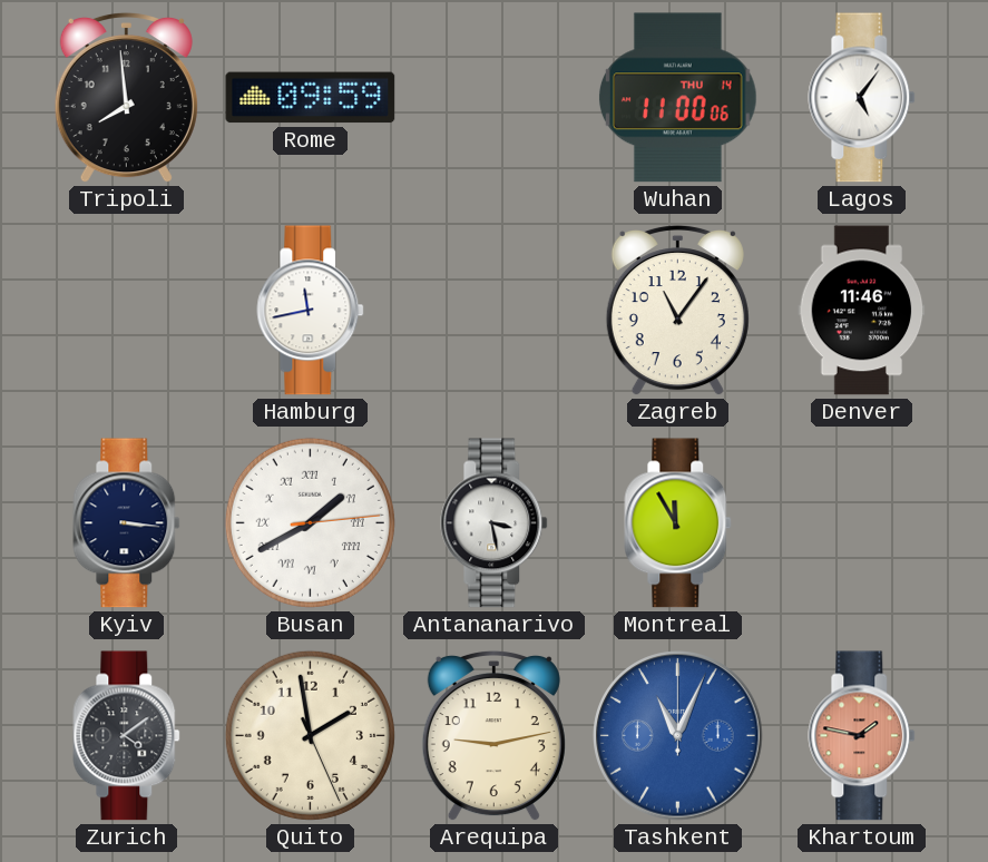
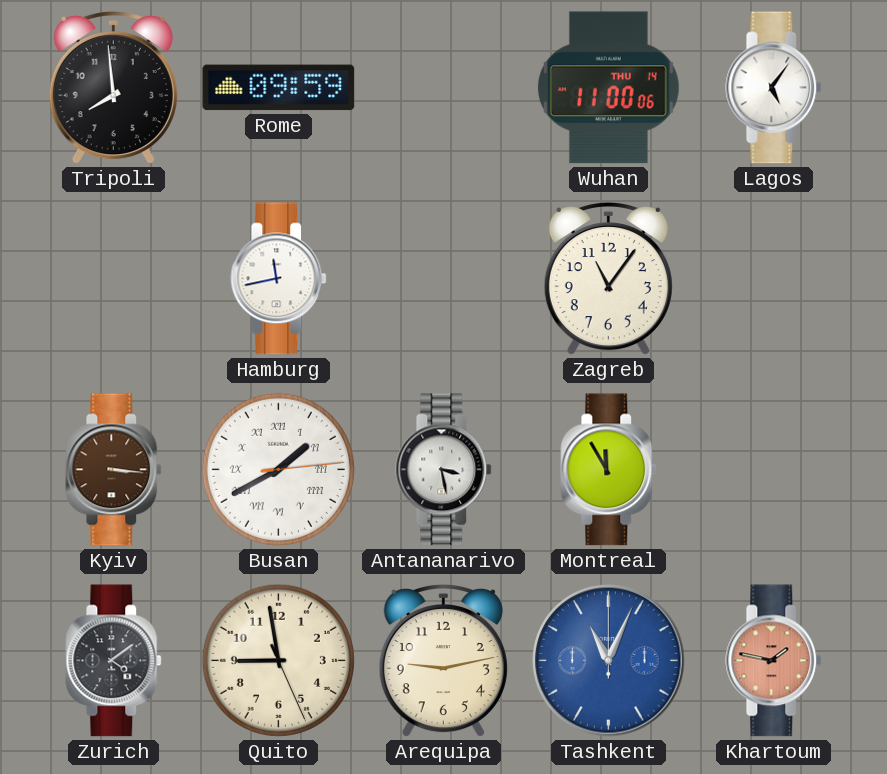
Denver: 11:46 -> none (862, 311)
Kyiv dial: navy -> brown (114, 470)
Quito: 1:58 -> 8:58 (278, 660)
